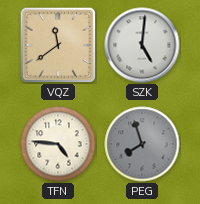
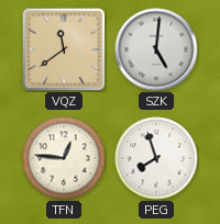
TFN: 4:46 -> 12:46 (64, 158)
PEG dial: grey -> white (156, 158)
